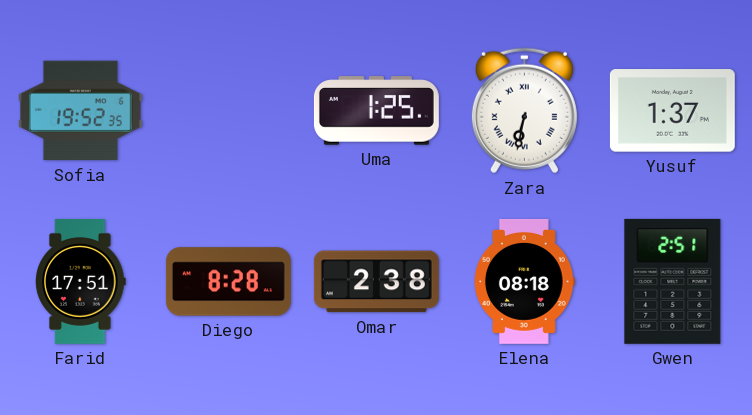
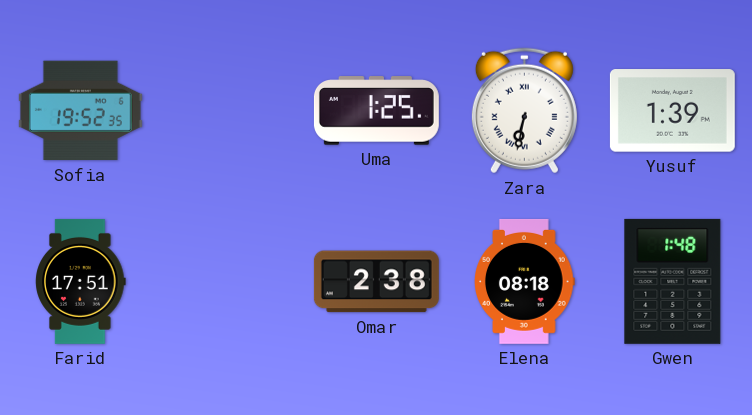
Yusuf: 1:37 -> 1:39 (672, 111)
Diego: 8:28 -> none (228, 282)
Gwen: 2:51 -> 1:48 (673, 281)
